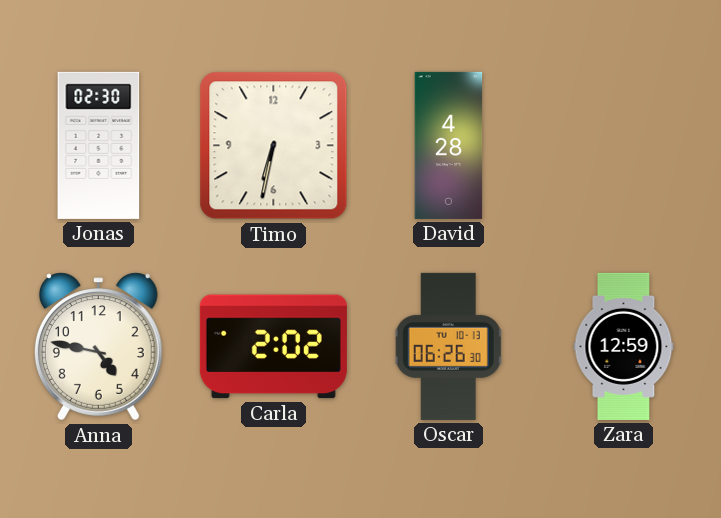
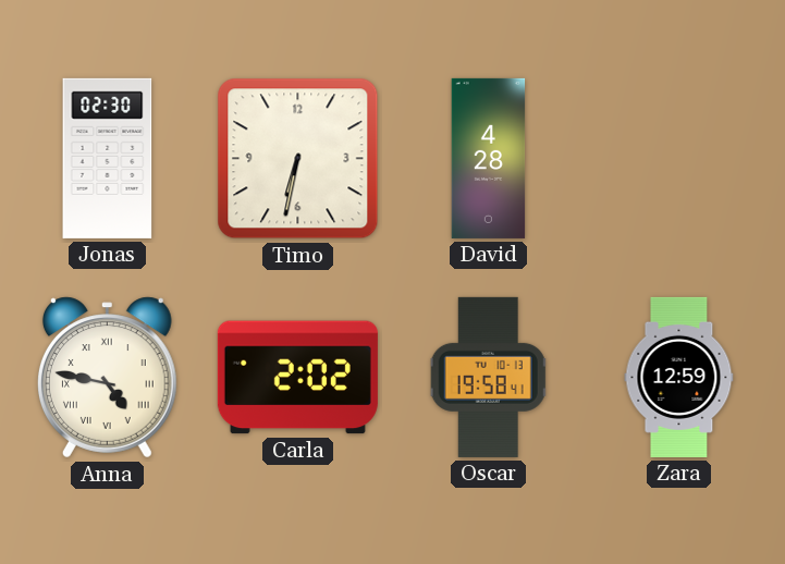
Anna numerals: Arabic -> Roman (107, 378)
Oscar: 06:26 -> 19:58 (489, 377)
